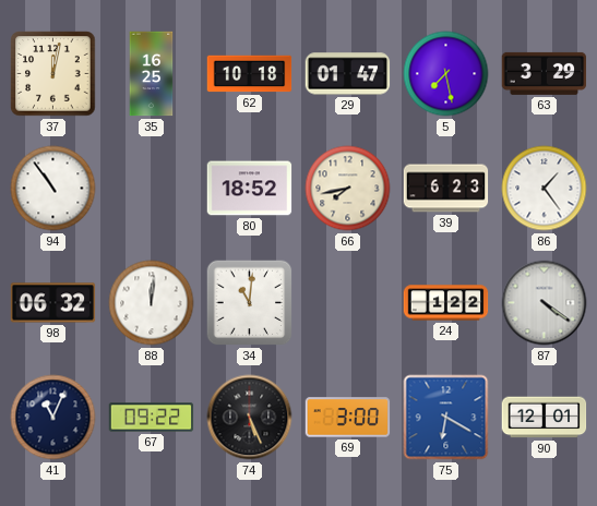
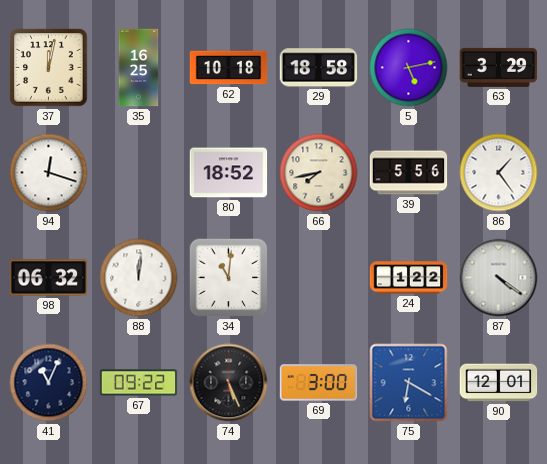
29: 01:47 -> 18:58 (319, 68)
5: 7:28 -> 5:13 (409, 68)
94: 10:54 -> 12:18 (49, 173)
39: 6:23 -> 5:56 (409, 173)
